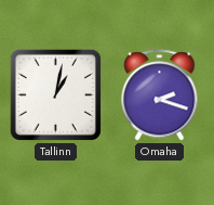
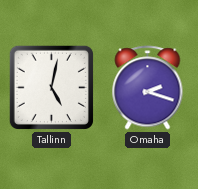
Tallinn: 1:02 -> 5:02 (51, 87)
